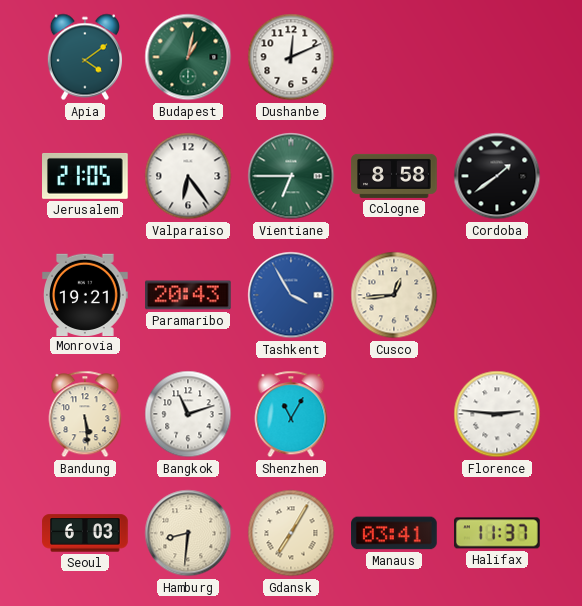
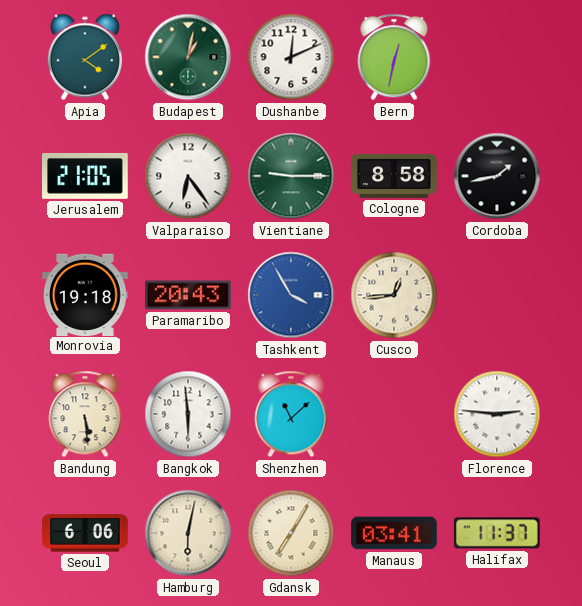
Bern: none -> 12:32 (394, 57)
Vientiane: 6:45 -> 9:15 (291, 176)
Cordoba: 1:39 -> 1:43 (497, 176)
Monrovia: 19:21 -> 19:18 (85, 294)
Bangkok: 11:12 -> 5:59 (188, 414)
Shenzhen: 11:05 -> 11:08 (291, 414)
Seoul: 6:03 -> 6:06 (85, 533)
Hamburg: 8:31 -> 6:02 (188, 533)
